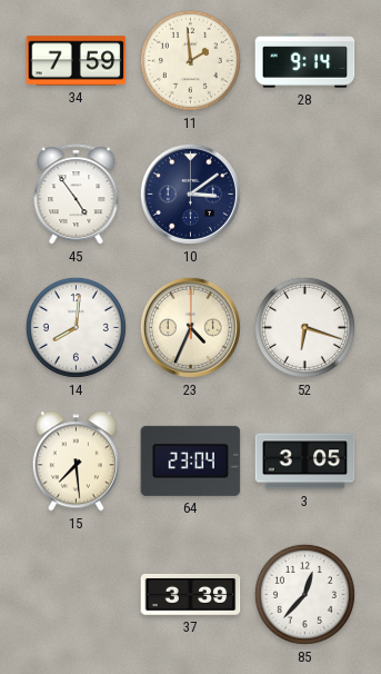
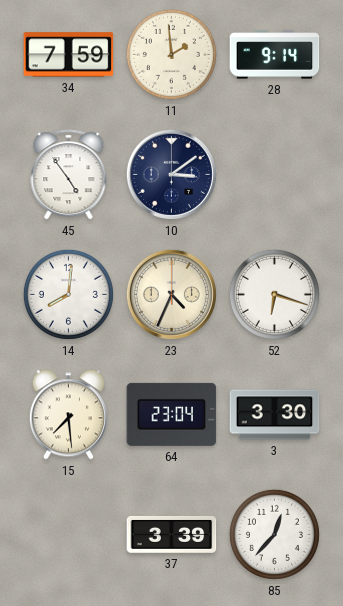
3: 3:05 -> 3:30 (275, 415)
